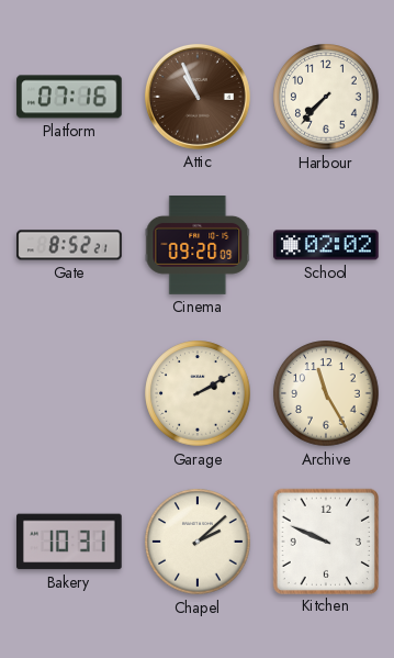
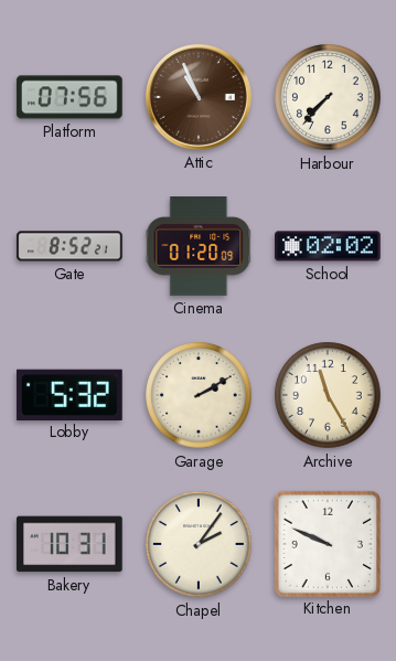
Platform: 07:16 -> 07:56 (69, 97)
Cinema: 09:20 -> 01:20 (199, 247)
Lobby: none -> 5:32 (71, 394)
Chapel: 2:08 -> 2:06 (199, 544)
